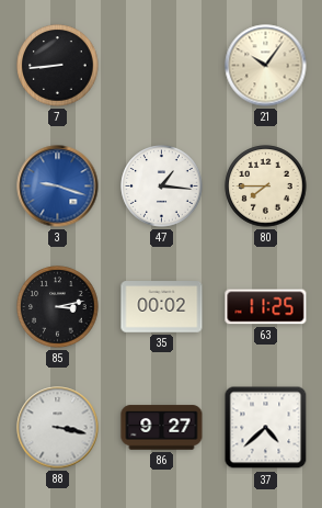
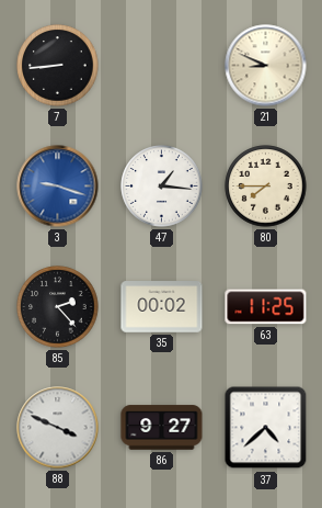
21: 10:06 -> 8:49 (266, 66)
85: 3:13 -> 2:23 (58, 307)
88: 3:17 -> 3:49 (58, 428)
